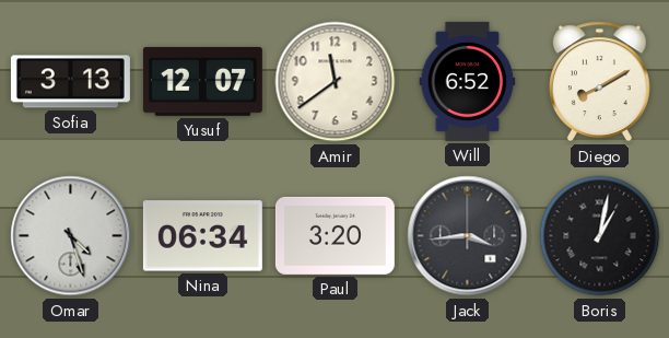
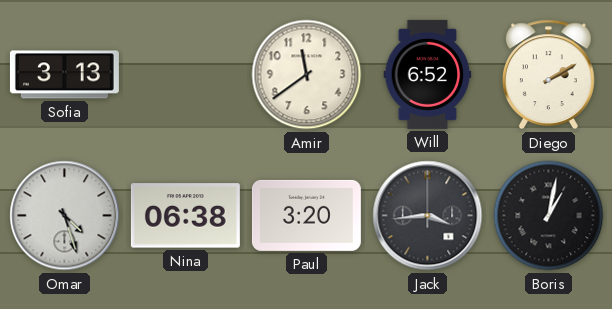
Yusuf: 12:07 -> none (202, 81)
Diego: 8:10 -> 2:10 (548, 75)
Nina: 06:34 -> 06:38 (185, 216)
